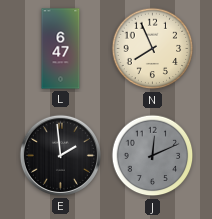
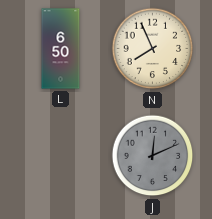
L: 6:47 -> 6:50 (61, 49)
E: 1:59 -> none (60, 155)
